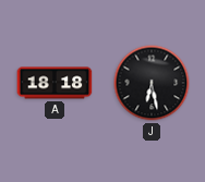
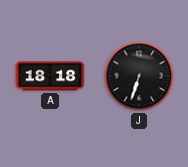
J: 6:28 -> 6:33 (139, 76)
